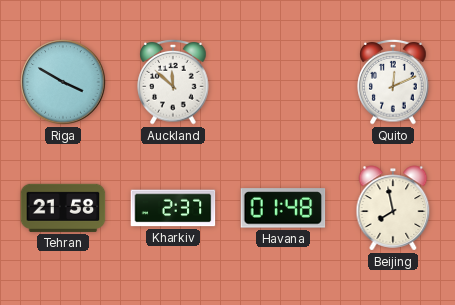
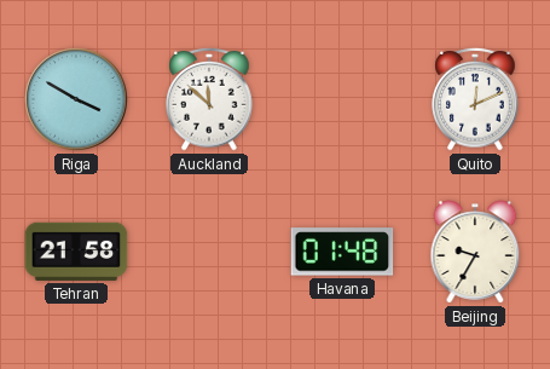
Kharkiv: 2:37 -> none (173, 208)
Beijing: 7:58 -> 9:35 (475, 252)
